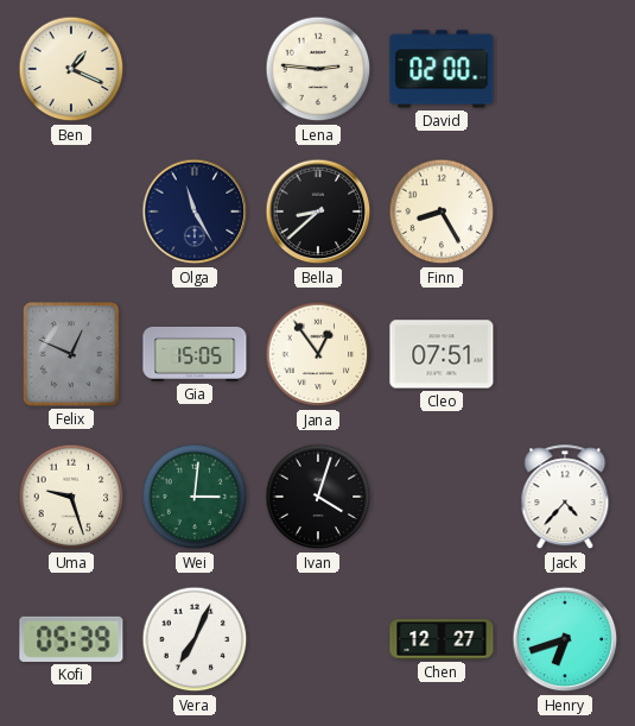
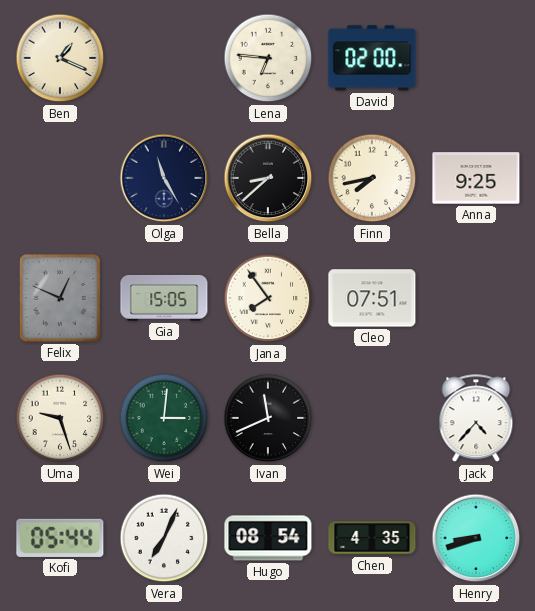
Lena: 2:46 -> 6:46 (268, 58)
Finn: 8:25 -> 7:43 (372, 178)
Anna: none -> 9:25 (476, 178)
Jana: 12:54 -> 7:54 (268, 298)
Ivan: 4:03 -> 11:41 (268, 418)
Kofi: 05:39 -> 05:44 (60, 538)
Hugo: none -> 08:54 (268, 538)
Chen: 12:27 -> 4:35 (372, 538)
Henry: 6:42 -> 8:42 (476, 538)
